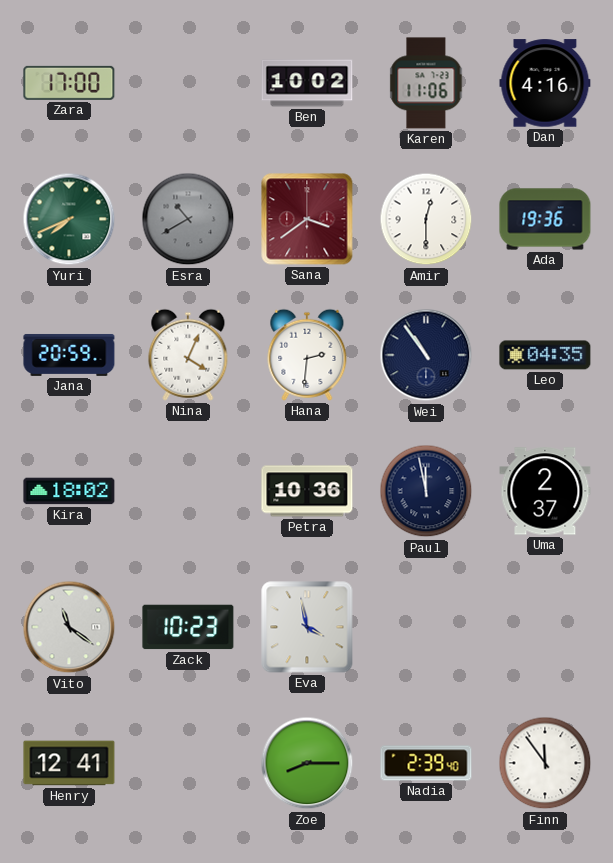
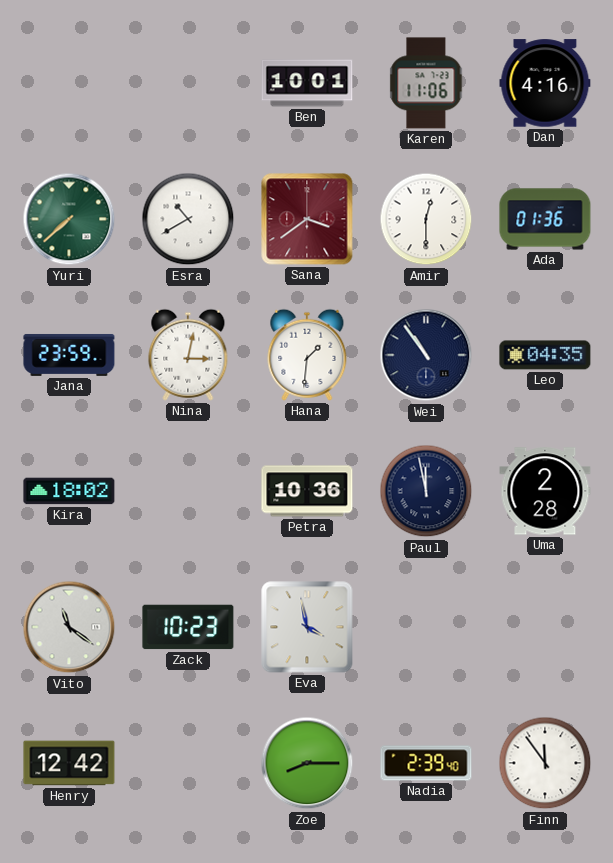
Zara: 17:00 -> none (69, 83)
Ben: 10:02 -> 10:01 (307, 83)
Yuri: 7:41 -> 7:38 (69, 219)
Esra dial: grey -> white (188, 219)
Ada: 19:36 -> 01:36 (545, 219)
Jana: 20:59 -> 23:59 (69, 355)
Nina: 4:04 -> 3:02 (188, 355)
Hana: 2:31 -> 1:31 (307, 355)
Uma: 2:37 -> 2:28 (545, 491)
Henry: 12:41 -> 12:42 (69, 763)
